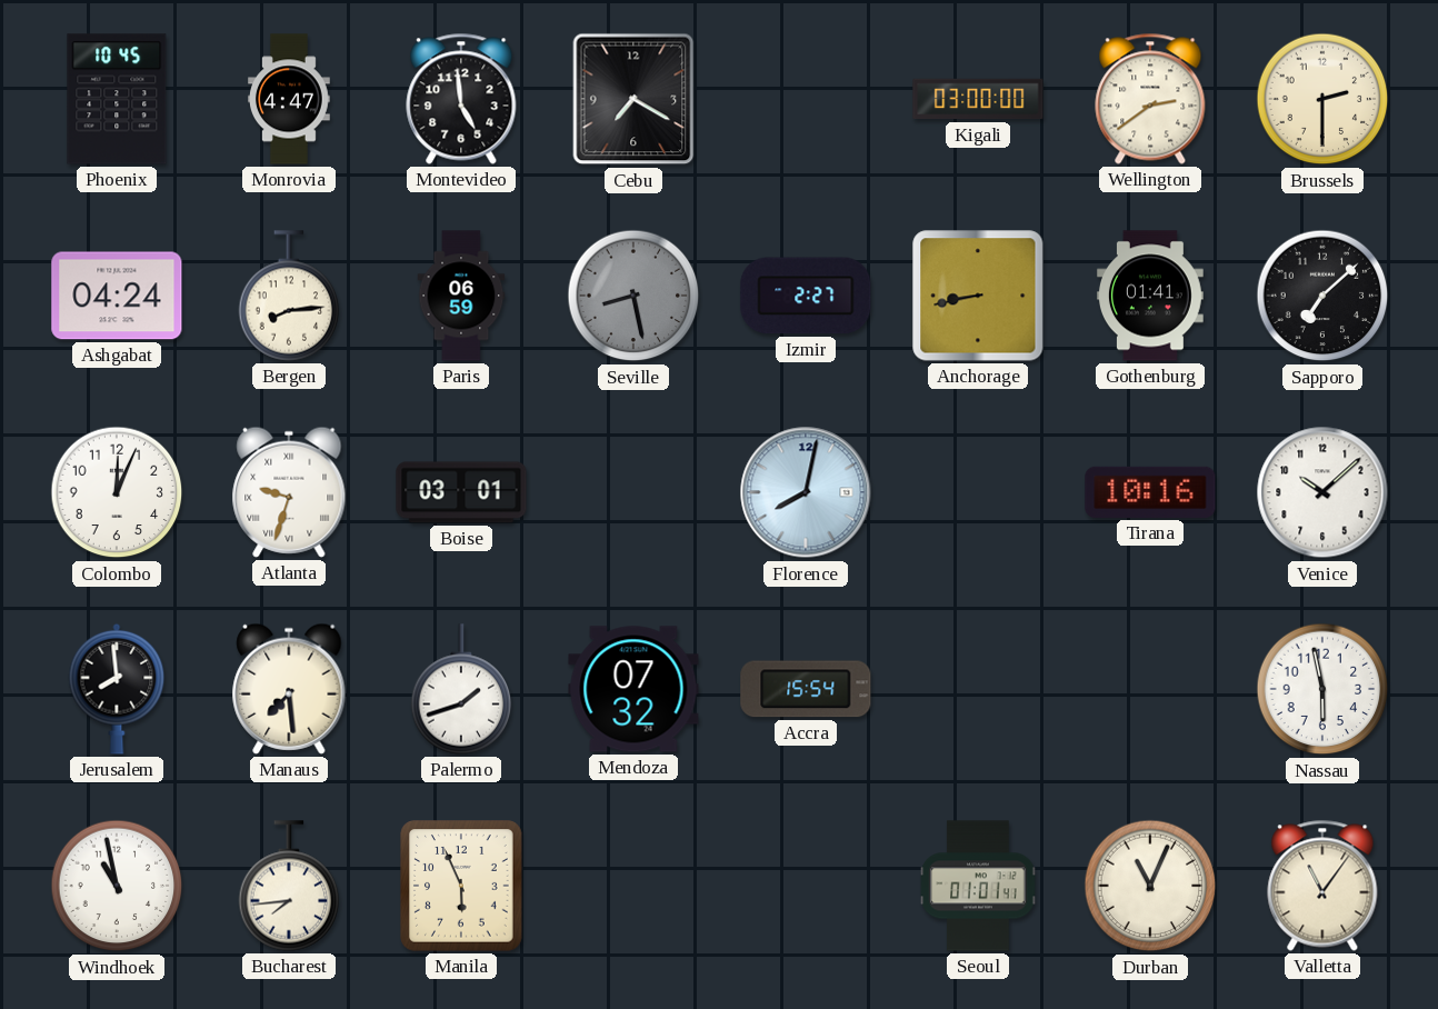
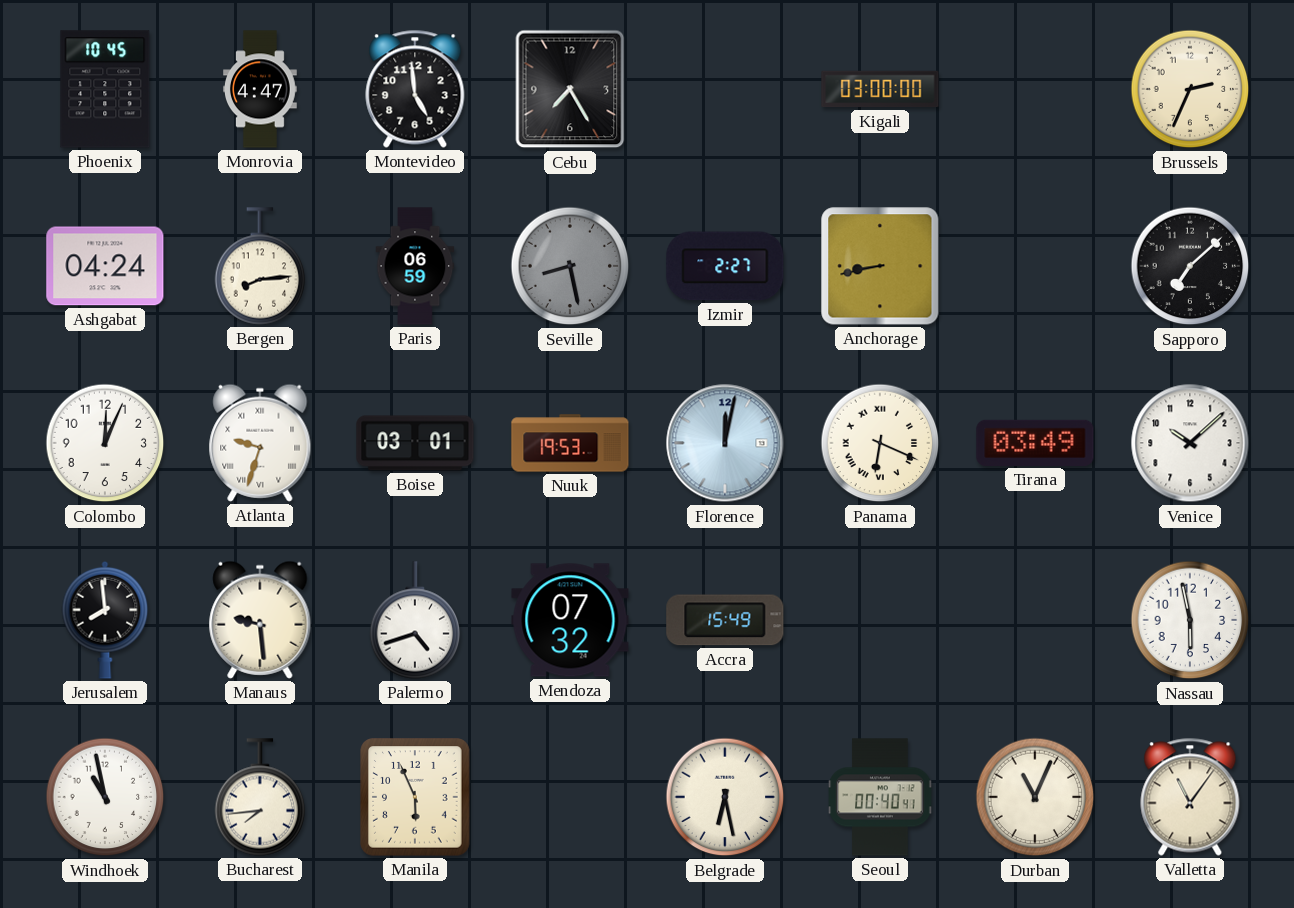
Cebu: 7:20 -> 7:25 (570, 89)
Wellington: 2:39 -> none (1150, 99)
Brussels: 2:30 -> 2:34 (1190, 89)
Gothenburg: 01:41 -> none (1150, 296)
Nuuk: none -> 19:53 (570, 443)
Florence: 8:02 -> 12:02 (725, 443)
Panama: none -> 6:19 (880, 443)
Tirana: 10:16 -> 03:49 (1035, 443)
Manaus: 7:29 -> 9:29 (260, 620)
Palermo: 1:42 -> 4:42 (415, 620)
Accra: 15:54 -> 15:49 (725, 620)
Belgrade: none -> 6:28 (725, 797)
Seoul: 01:01 -> 00:40 (880, 797)
